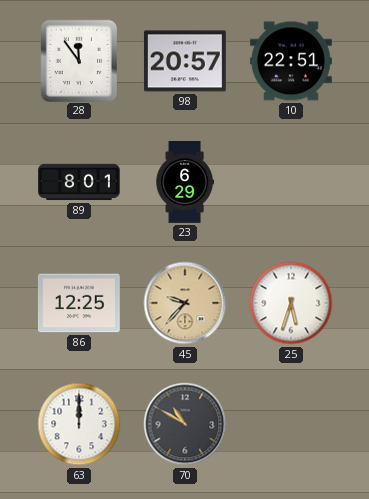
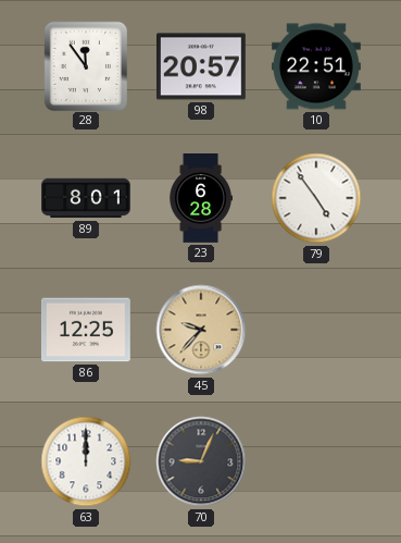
23: 6:29 -> 6:28 (200, 199)
79: none -> 4:54 (316, 198)
25: 5:33 -> none (291, 303)
70: 10:50 -> 9:04 (201, 461)
